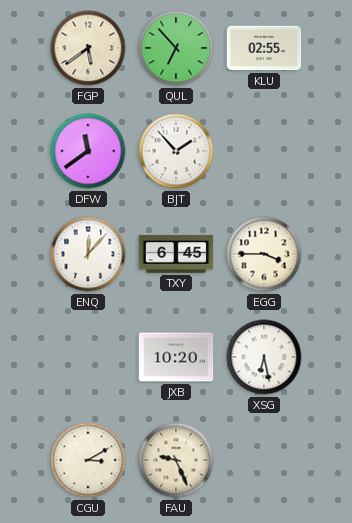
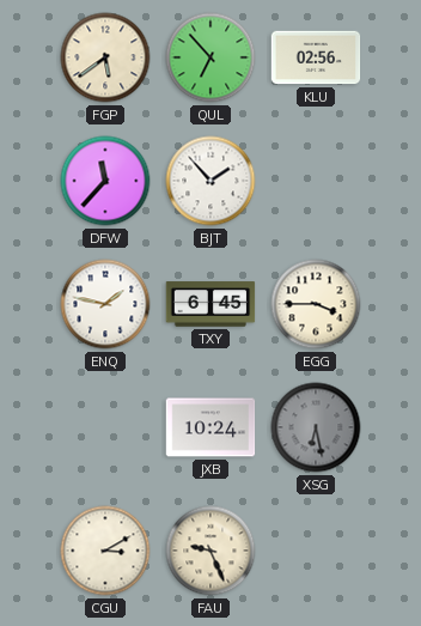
KLU: 02:55 -> 02:56 (316, 57)
DFW: 11:39 -> 11:37 (105, 181)
ENQ: 12:07 -> 1:47 (105, 304)
JXB: 10:20 -> 10:24 (210, 427)
XSG dial: white -> grey (316, 427)
